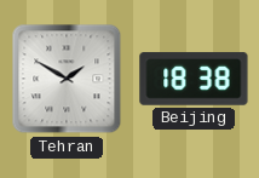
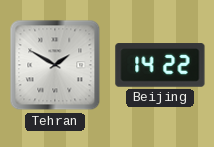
Beijing: 18:38 -> 14:22 (160, 65)
